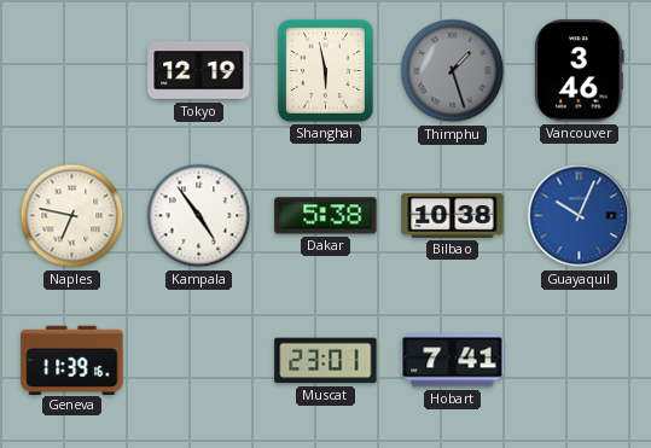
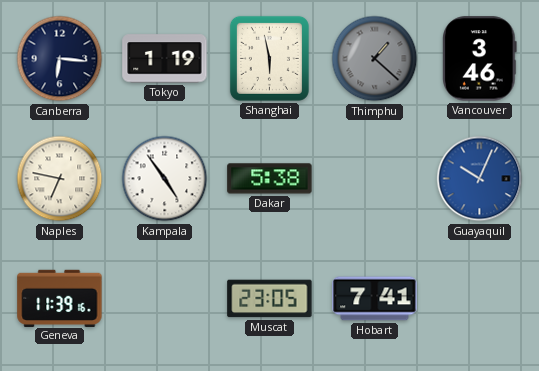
Canberra: none -> 6:16 (60, 59)
Tokyo: 12:19 -> 1:19 (165, 59)
Thimphu: 1:27 -> 1:22 (375, 59)
Bilbao: 10:38 -> none (453, 215)
Muscat: 23:01 -> 23:05 (270, 299)
